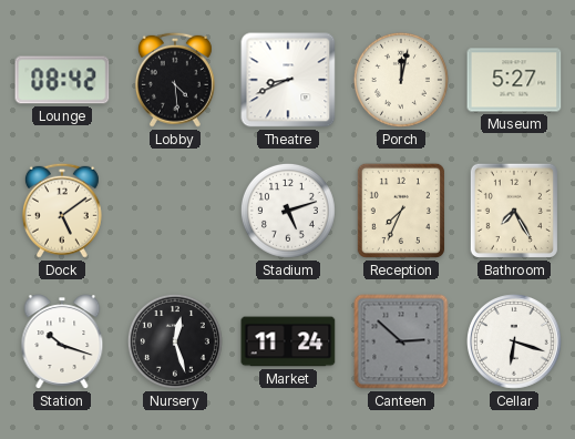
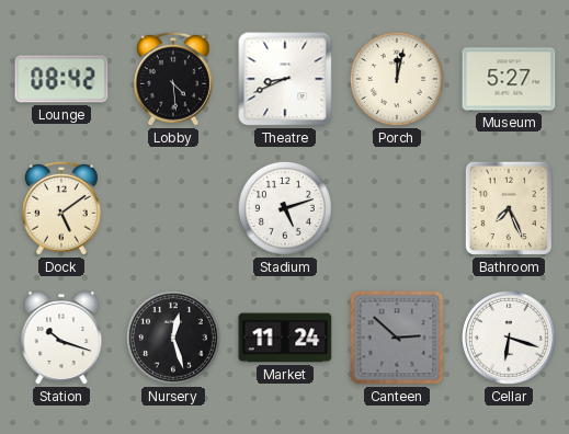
Reception: 7:34 -> none (401, 211)
Bathroom: 7:25 -> 7:26 (509, 208)
